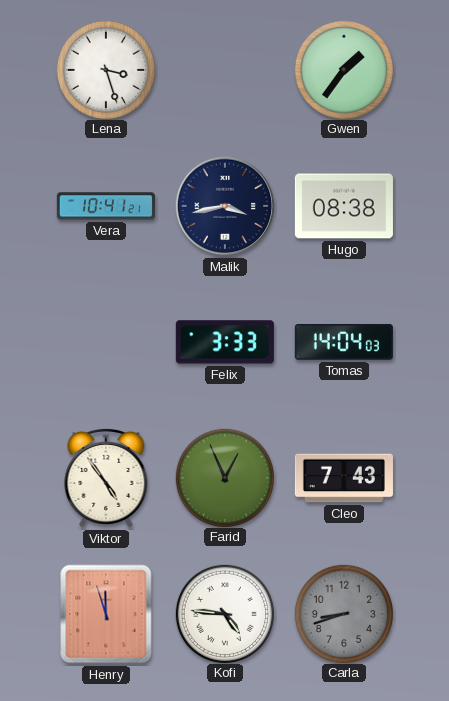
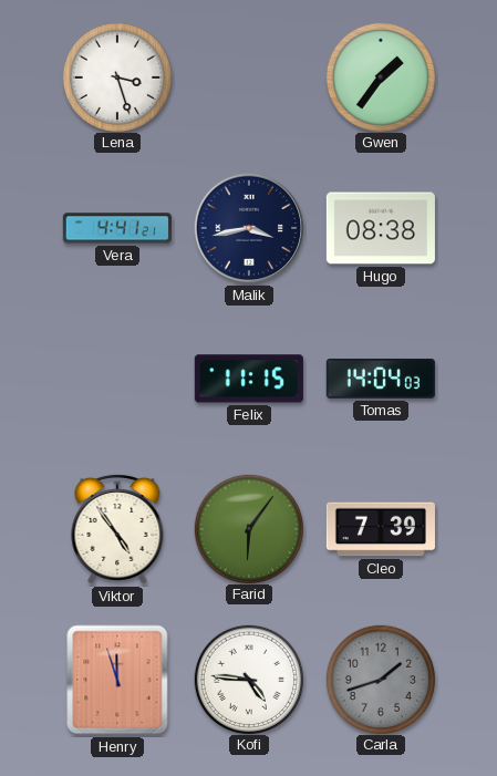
Vera: 10:41 -> 4:41 (117, 228)
Felix: 3:33 -> 11:15 (249, 379)
Farid: 12:56 -> 6:06 (248, 528)
Cleo: 7:43 -> 7:39 (381, 529)
Carla: 8:42 -> 1:42 (380, 679)
